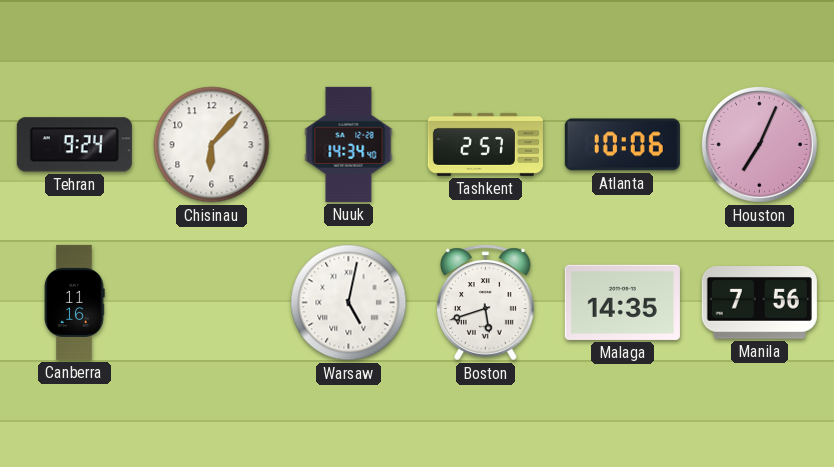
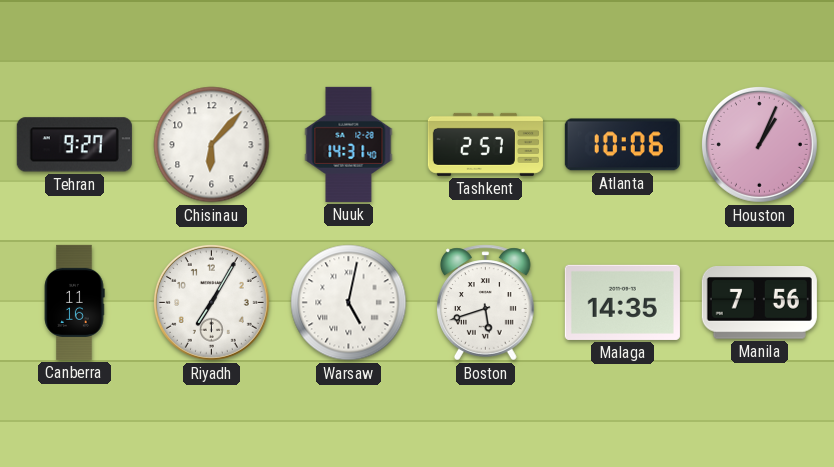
Tehran: 9:24 -> 9:27 (74, 145)
Nuuk: 14:34 -> 14:31 (349, 144)
Houston: 7:04 -> 1:04 (759, 144)
Riyadh: none -> 7:05 (211, 302)
